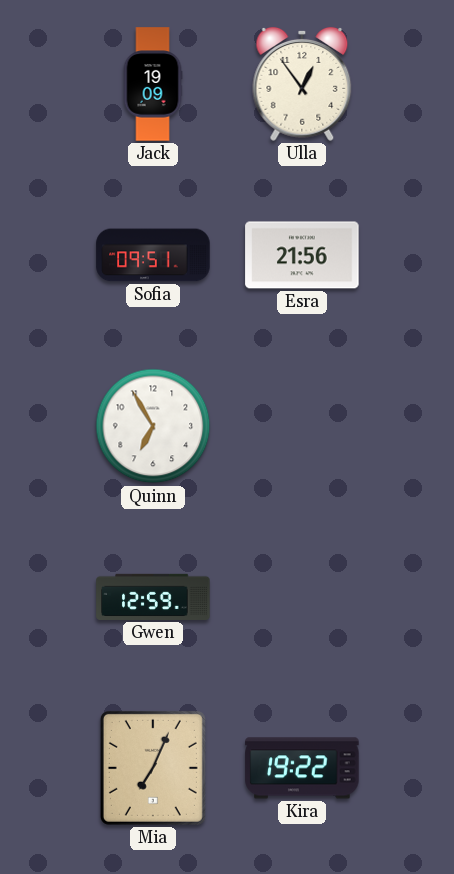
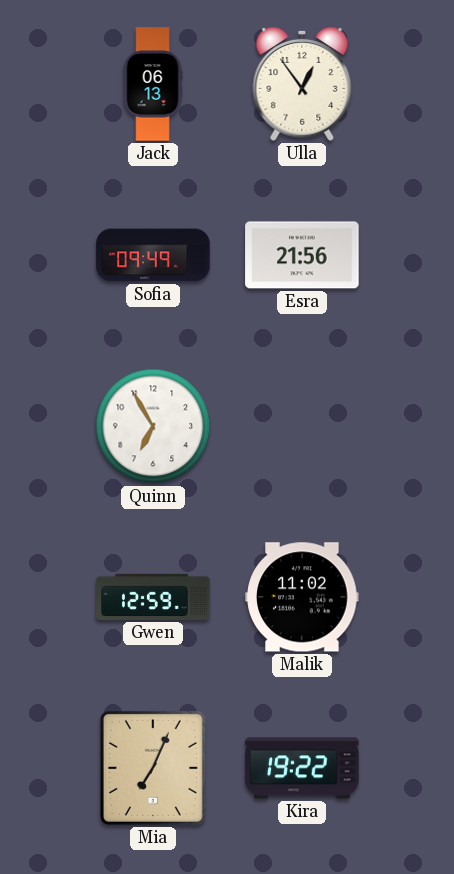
Jack: 19:09 -> 06:13 (153, 84)
Sofia: 09:51 -> 09:49 (153, 255)
Malik: none -> 11:02 (302, 597)
